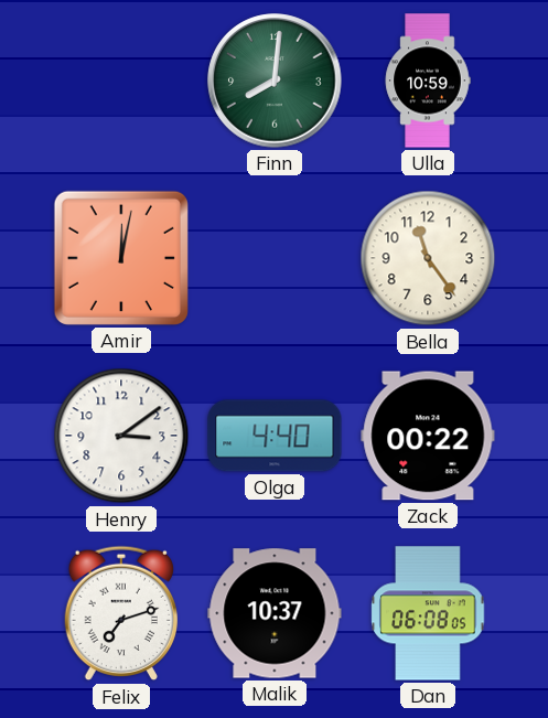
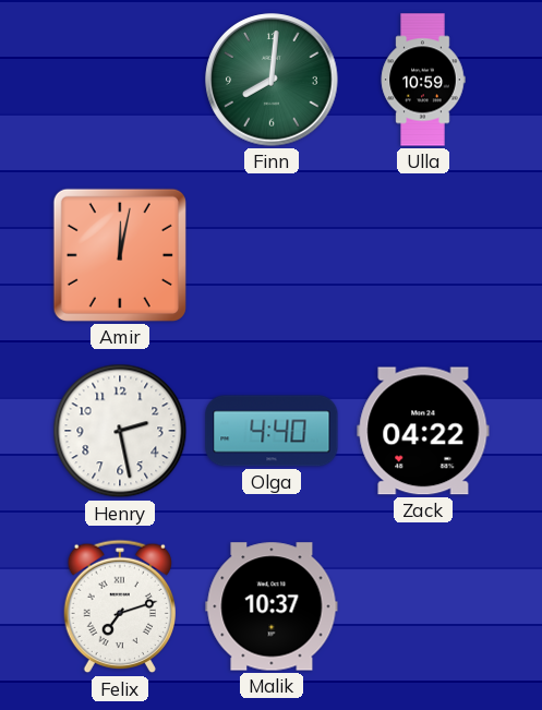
Bella: 11:24 -> none (428, 258)
Henry: 3:09 -> 2:28 (120, 431)
Zack: 00:22 -> 04:22 (423, 431)
Dan: 06:08 -> none (428, 613)
